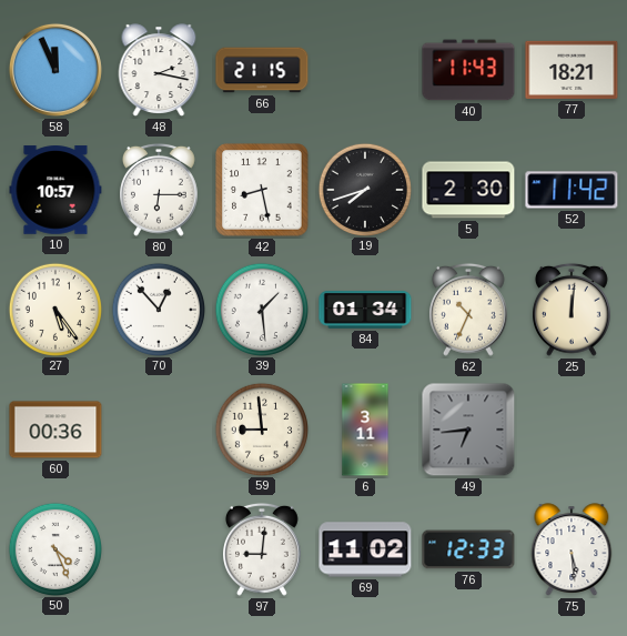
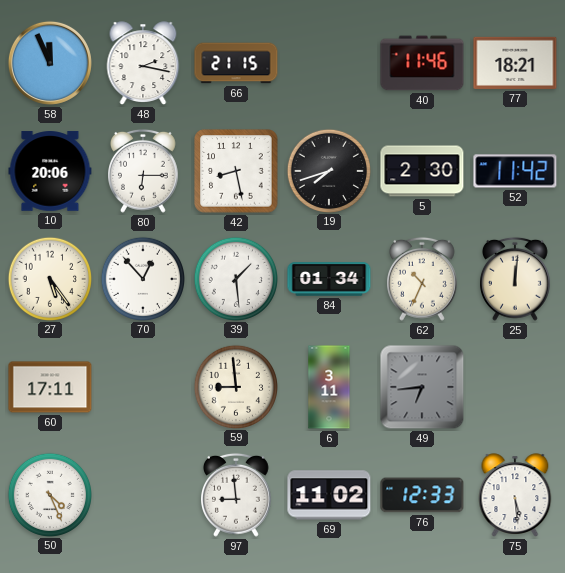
40: 11:43 -> 11:46 (422, 63)
10: 10:57 -> 20:06 (50, 171)
60: 00:36 -> 17:11 (50, 387)
97: 9:01 -> 8:59 (237, 495)
